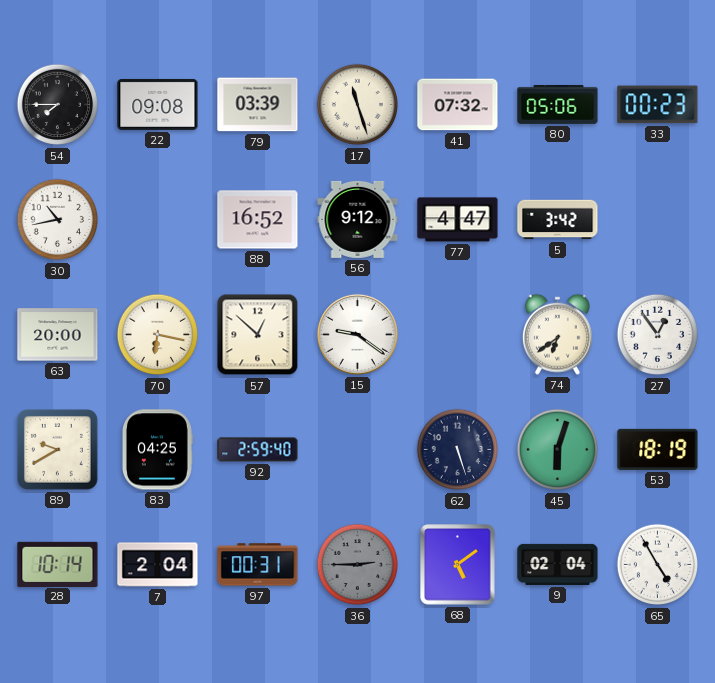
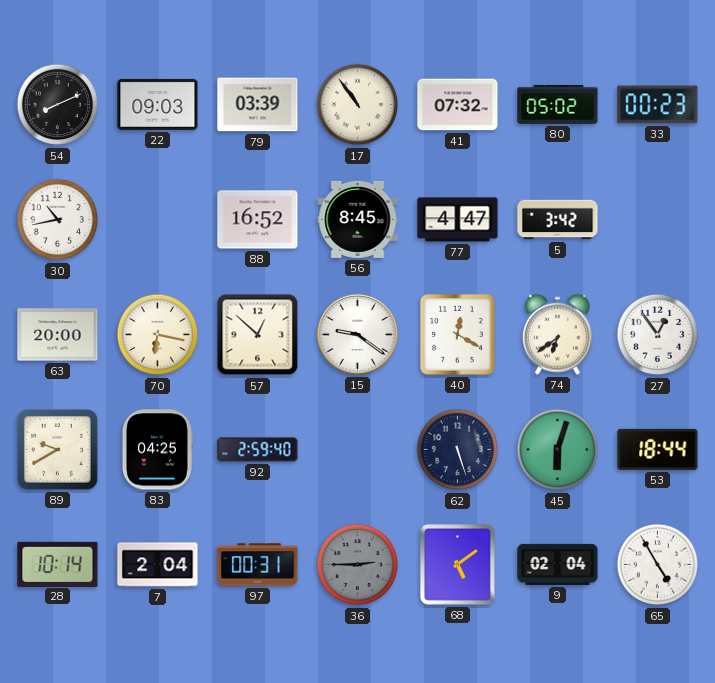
54: 7:45 -> 8:11 (58, 105)
22: 09:08 -> 09:03 (158, 104)
17: 11:27 -> 10:54 (358, 105)
80: 05:06 -> 05:02 (558, 104)
56: 9:12 -> 8:45 (358, 219)
40: none -> 12:20 (458, 335)
53: 18:19 -> 18:44 (658, 449)
